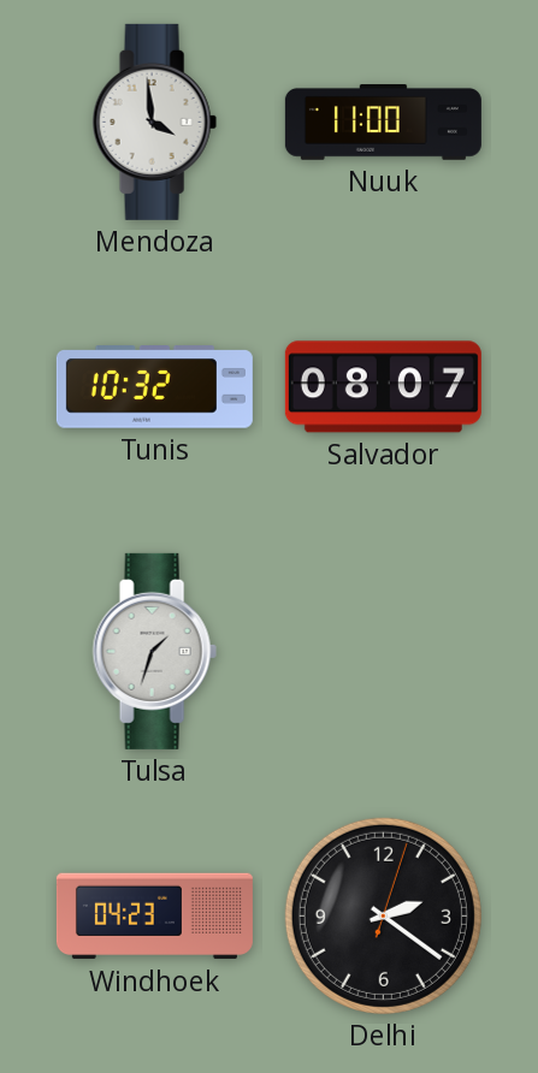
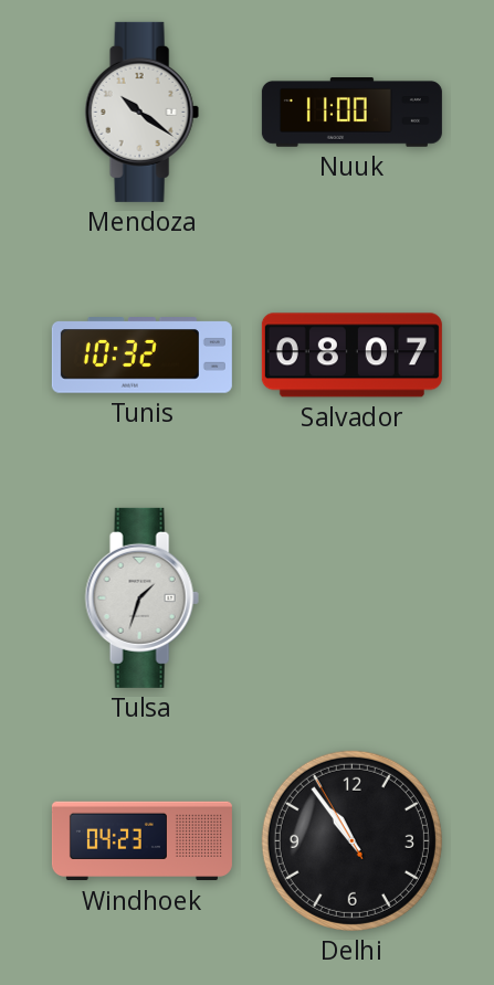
Mendoza: 3:59 -> 10:21 (141, 112)
Delhi: 2:21 -> 10:53 (351, 840)
